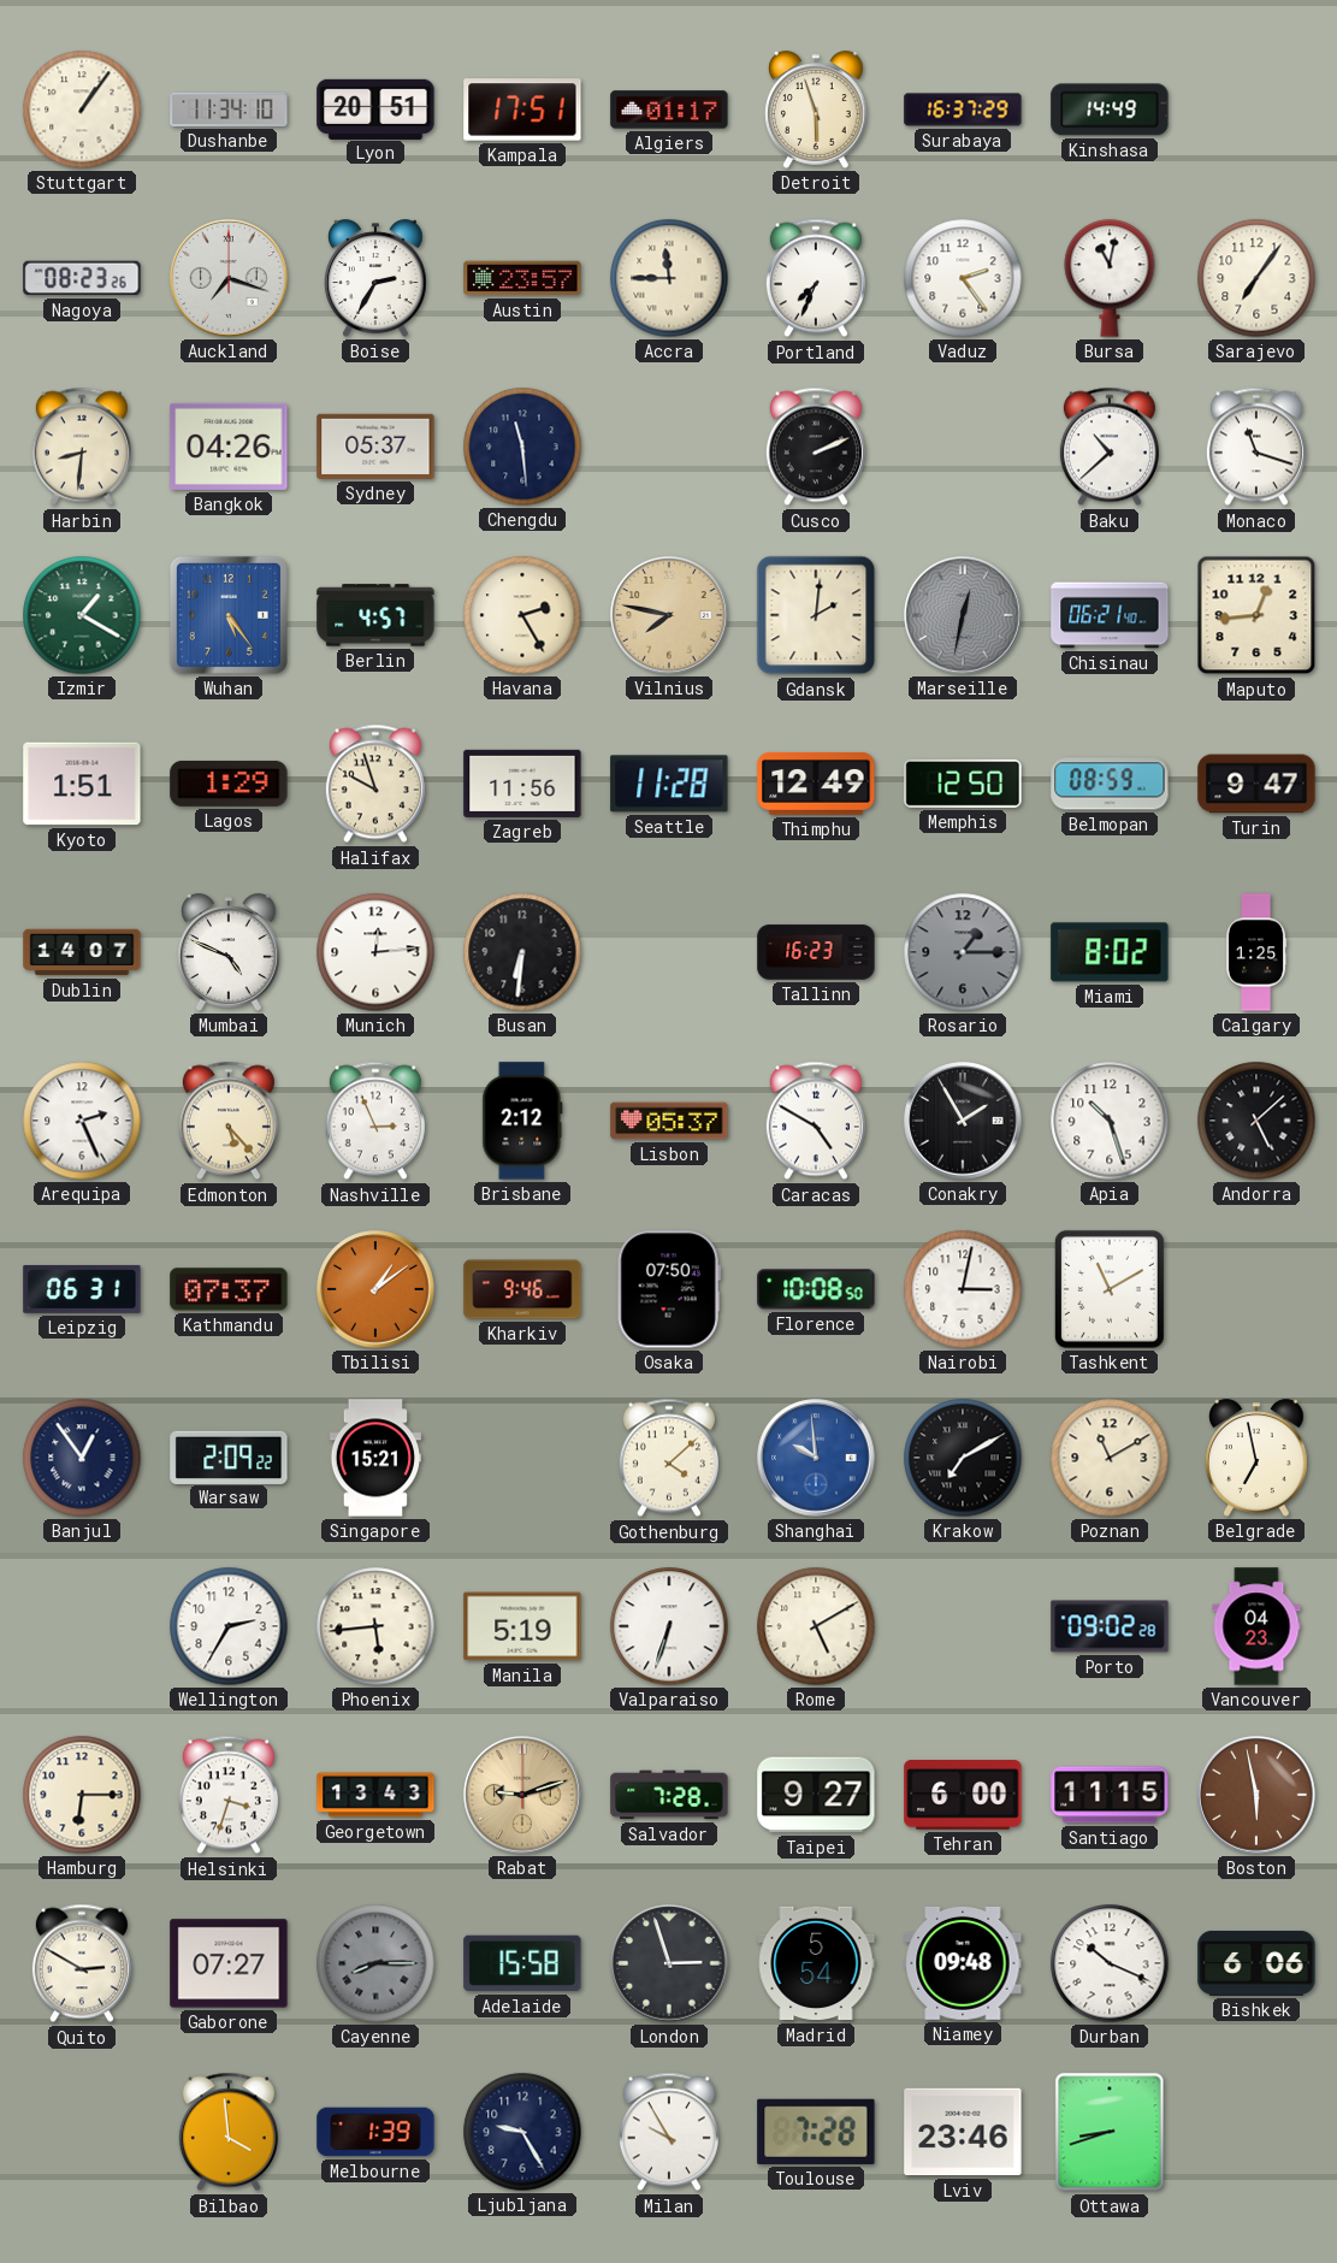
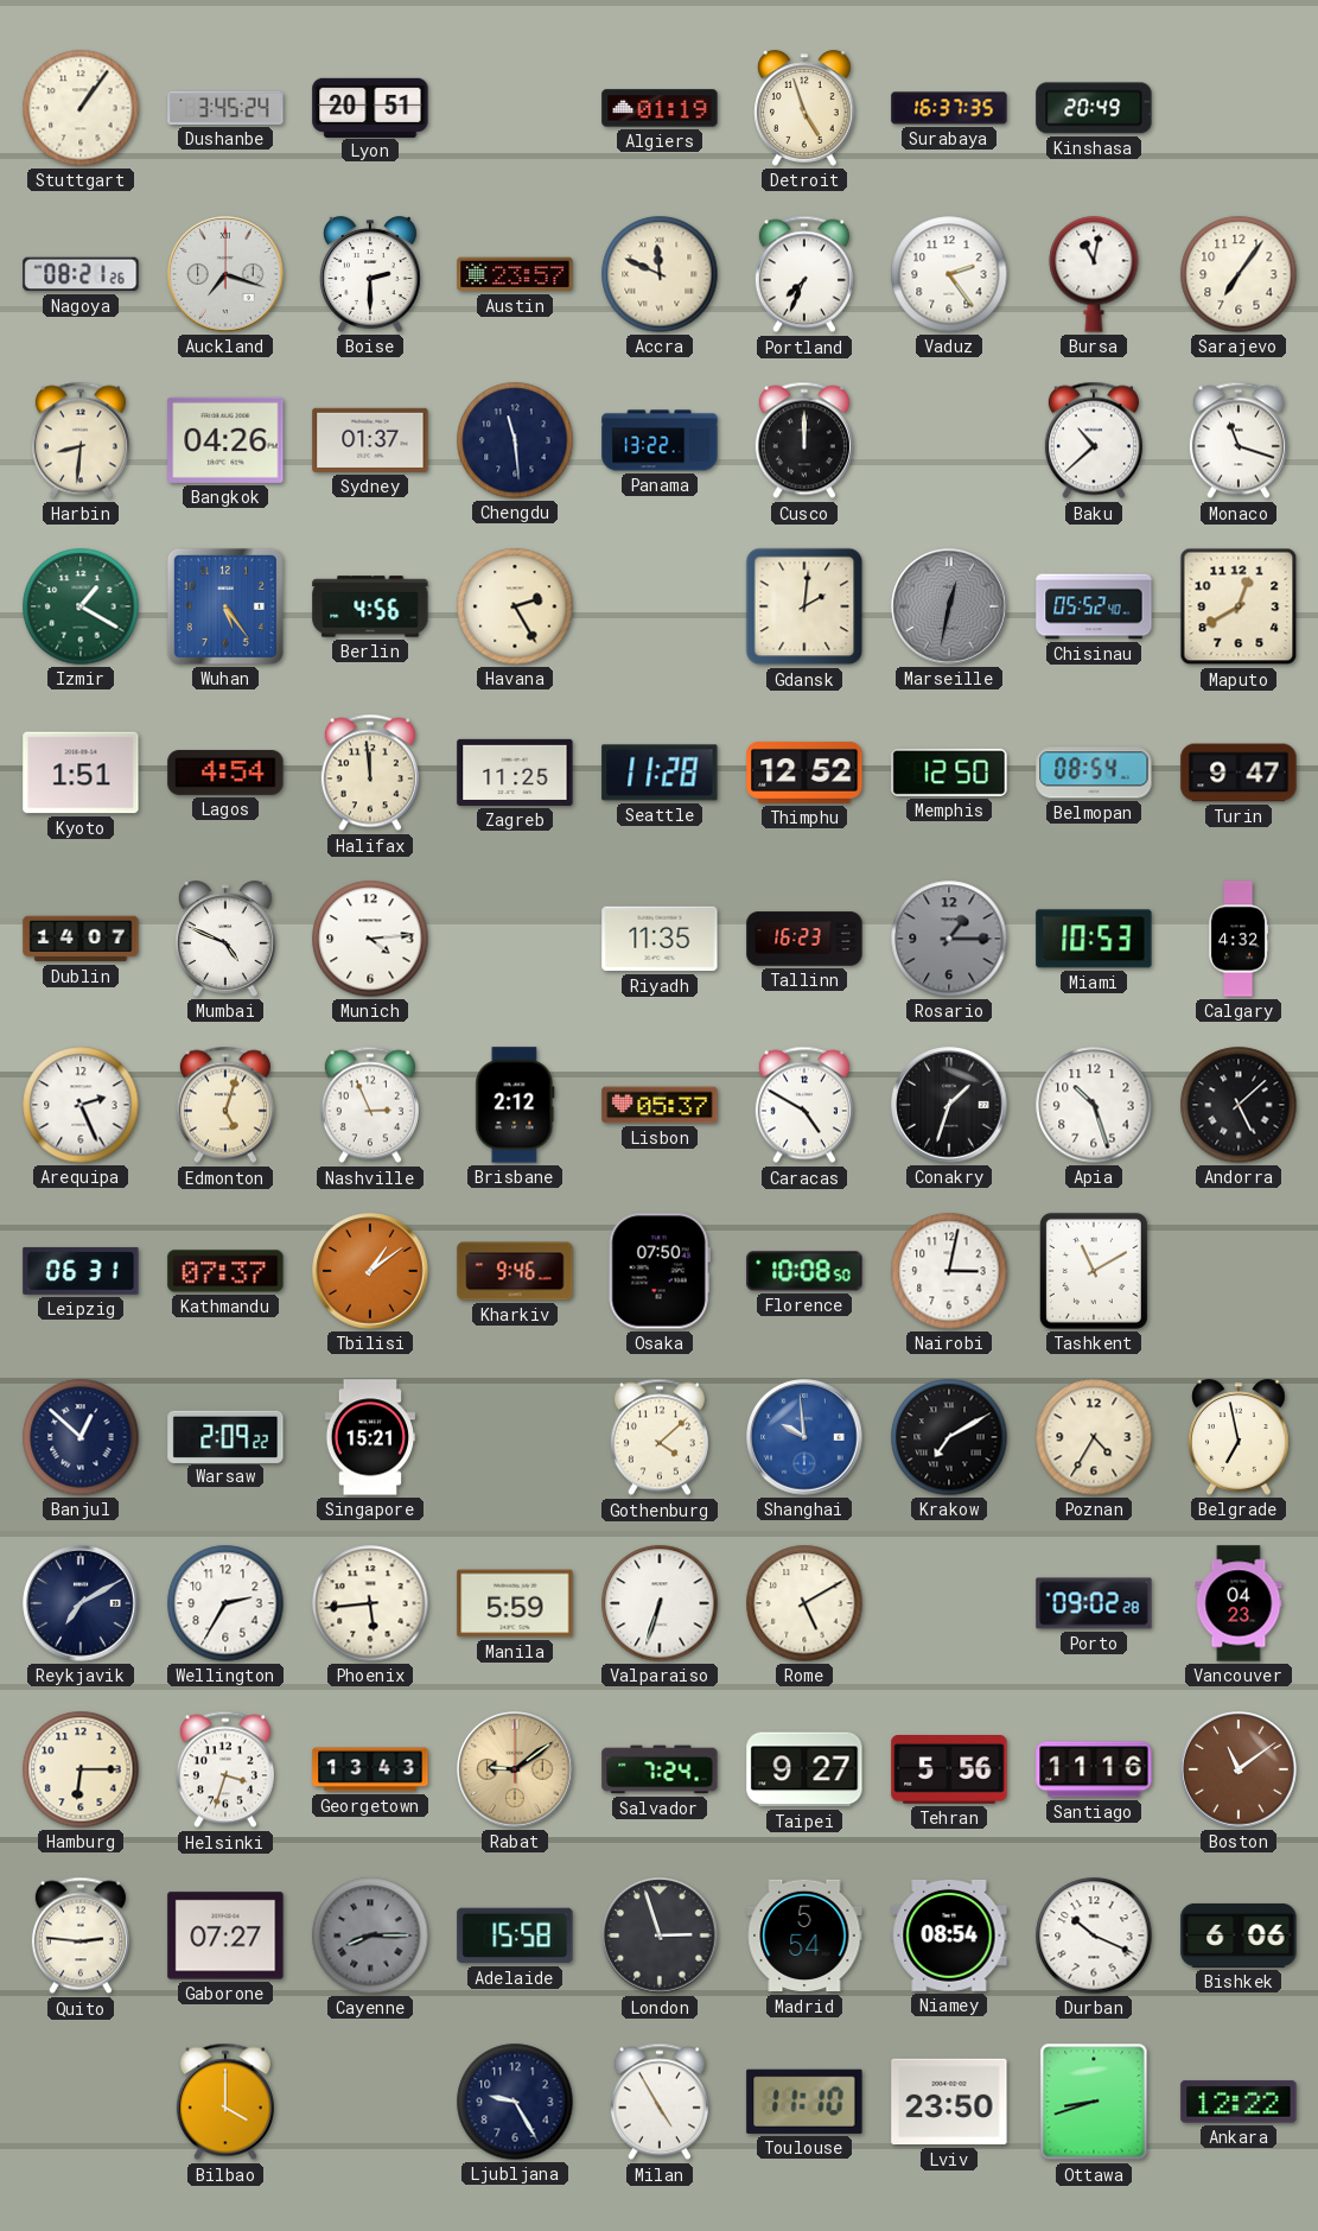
Dushanbe: 11:34 -> 3:45 (225, 108)
Kampala: 17:51 -> none (522, 110)
Algiers: 01:17 -> 01:19 (660, 108)
Detroit: 5:57 -> 4:57 (804, 108)
Surabaya: 16:37:29 -> 16:37:35 (949, 108)
Kinshasa: 14:49 -> 20:49 (1094, 108)
Nagoya: 08:23 -> 08:21 (81, 274)
Boise: 2:35 -> 2:30 (370, 274)
Accra: 11:45 -> 11:49 (660, 274)
Sydney: 05:37 -> 01:37 (370, 440)
Panama: none -> 13:22 (660, 440)
Cusco: 2:11 -> 12:00 (804, 440)
Berlin: 4:57 -> 4:56 (370, 606)
Vilnius: 7:47 -> none (669, 615)
Chisinau: 06:21 -> 05:52 (1094, 606)
Maputo: 12:44 -> 12:40 (1239, 606)
Lagos: 1:29 -> 4:54 (225, 773)
Halifax: 9:57 -> 11:59 (370, 773)
Zagreb: 11:56 -> 11:25 (515, 773)
Thimphu: 12:49 -> 12:52 (804, 773)
Belmopan: 08:59 -> 08:54 (1094, 773)
Munich: 12:14 -> 4:14 (370, 939)
Busan: 6:31 -> none (522, 952)
Riyadh: none -> 11:35 (660, 939)
Miami: 8:02 -> 10:53 (1094, 939)
Calgary: 1:25 -> 4:32 (1239, 939)
Edmonton: 5:23 -> 5:03 (225, 1105)
Conakry: 1:55 -> 1:33 (949, 1105)
Banjul: 12:54 -> 12:52 (81, 1437)
Poznan: 11:10 -> 4:35 (1094, 1437)
Reykjavik: none -> 7:10 (81, 1603)
Manila: 5:19 -> 5:59 (515, 1603)
Rabat: 9:12 -> 9:09 (515, 1769)
Salvador: 7:28 -> 7:24 (660, 1769)
Tehran: 6:00 -> 5:56 (949, 1771)
Santiago: 11:15 -> 11:16 (1094, 1769)
Boston: 5:58 -> 11:09 (1239, 1769)
Quito: 2:50 -> 2:46 (81, 1936)
Niamey: 09:48 -> 08:54 (949, 1937)
Bilbao: 3:59 -> 4:00 (225, 2102)
Melbourne: 1:39 -> none (375, 2132)
Milan: 9:55 -> 4:55 (660, 2102)
Toulouse: 7:28 -> 11:10 (804, 2102)
Lviv: 23:46 -> 23:50 (949, 2102)
Ankara: none -> 12:22 (1239, 2102)
